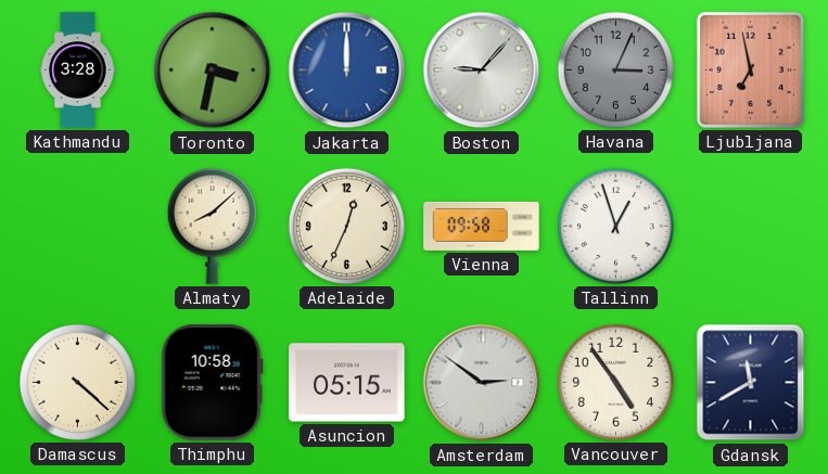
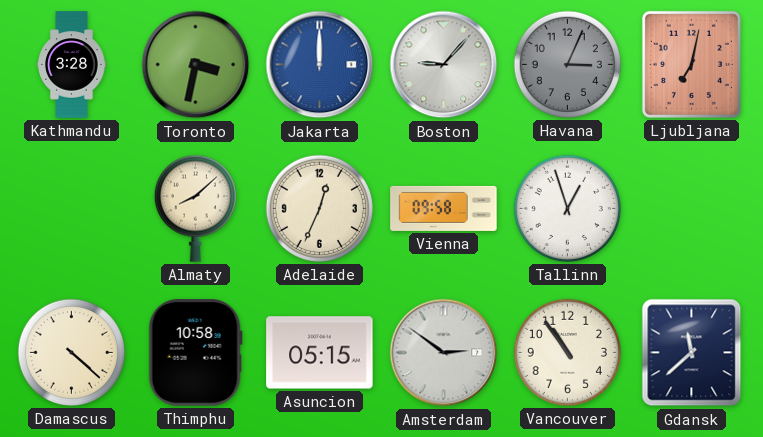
Ljubljana: 6:58 -> 7:02 (691, 64)
Vancouver: 4:54 -> 10:54 (567, 352)
Gdansk: 11:40 -> 11:38 (692, 353)
